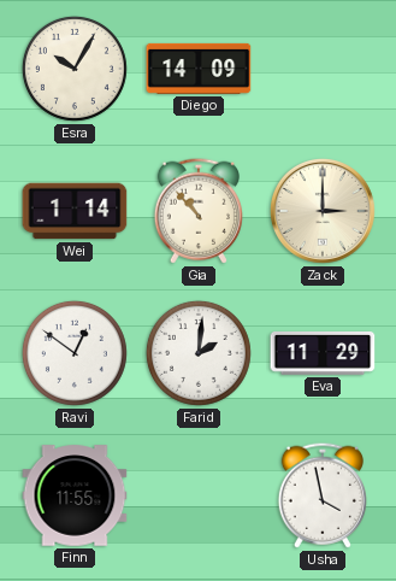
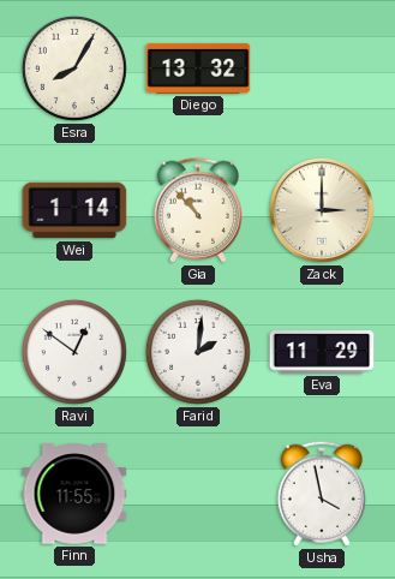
Esra: 10:05 -> 8:05 (74, 68)
Diego: 14:09 -> 13:32 (198, 68)
